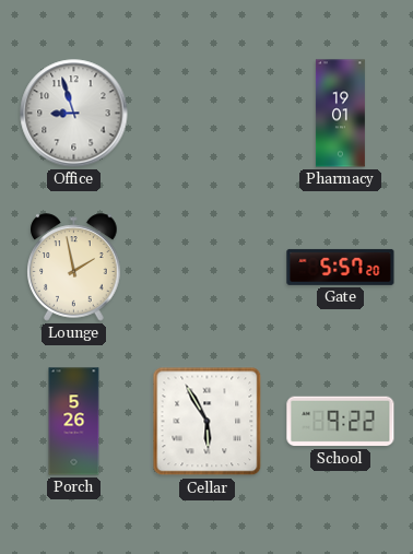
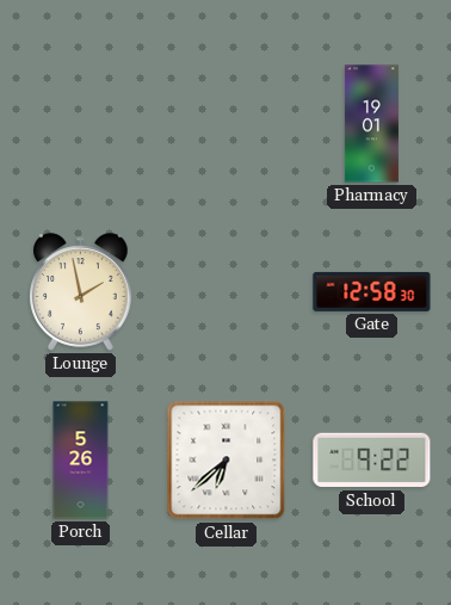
Office: 8:57 -> none (74, 114)
Gate: 5:57 -> 12:58 (372, 291)
Cellar: 5:55 -> 6:38 (227, 461)
